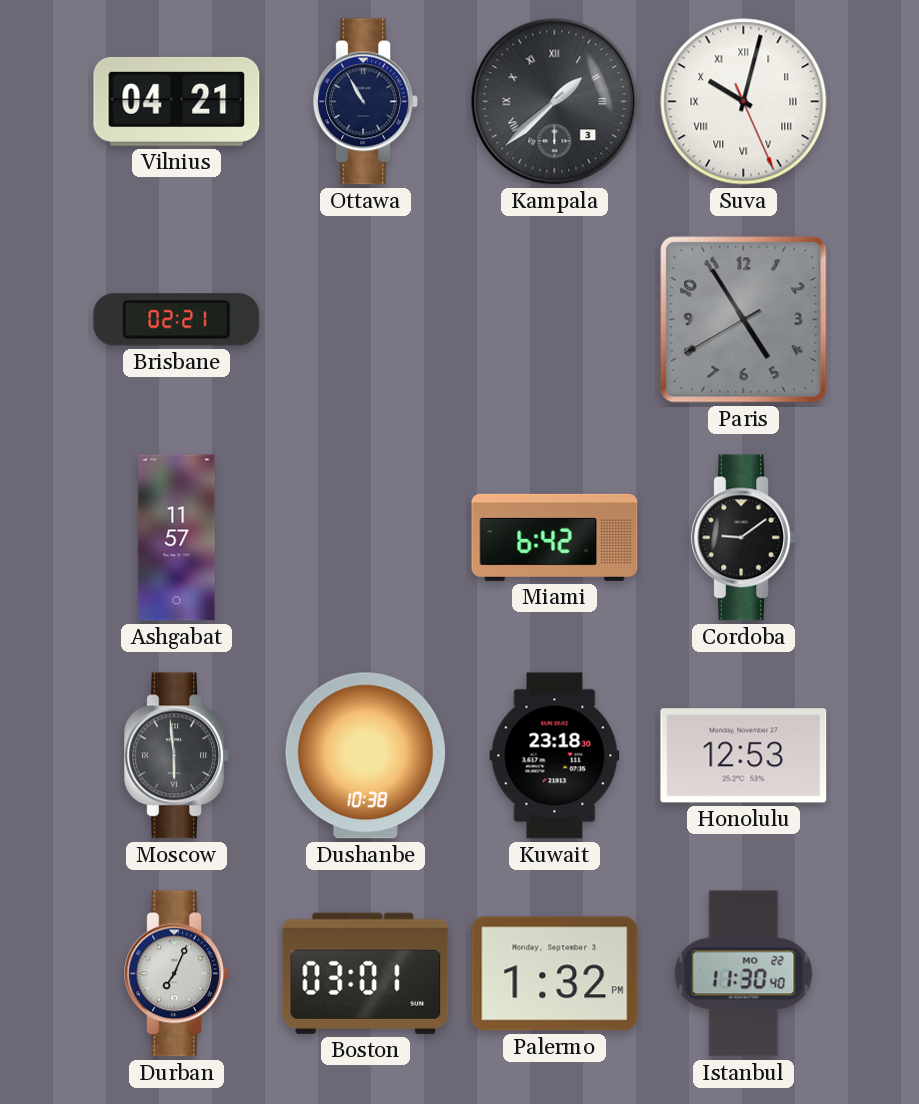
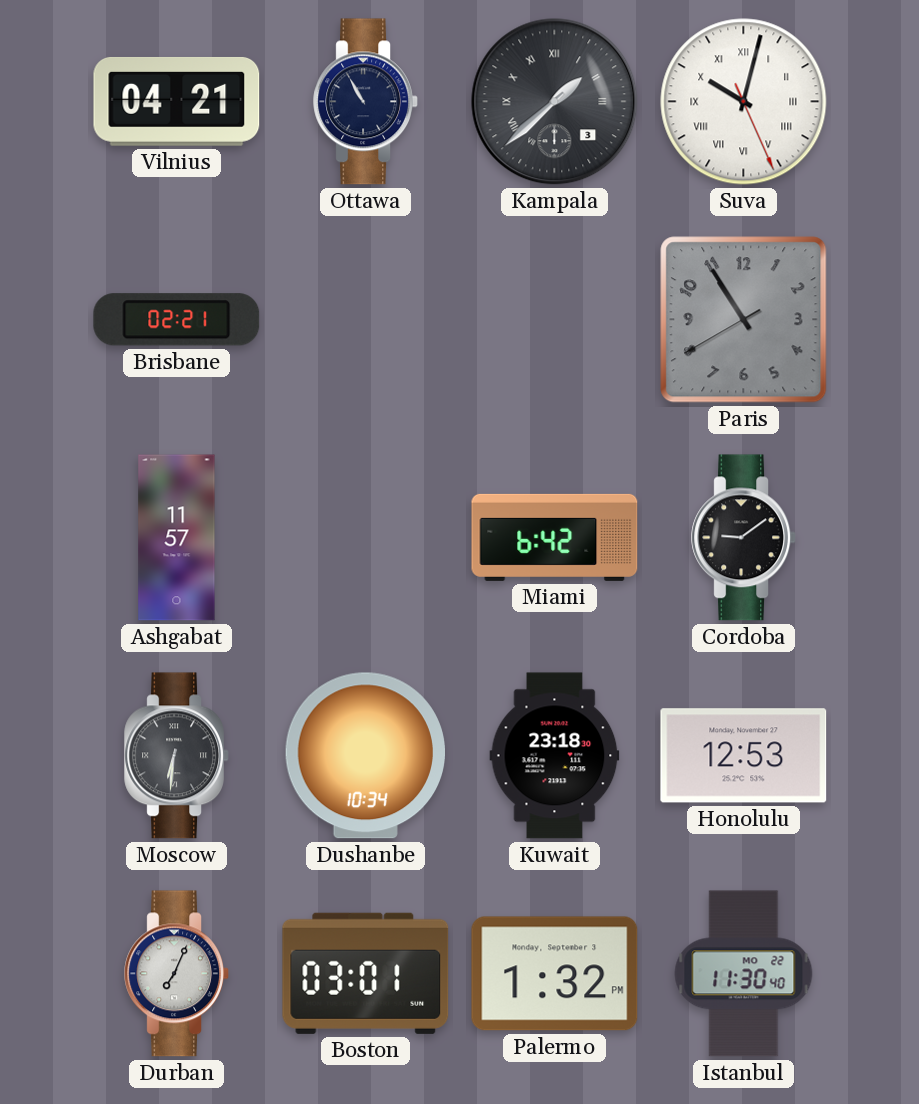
Paris: 4:54 -> 10:54 (744, 320)
Moscow: 5:59 -> 6:31 (176, 756)
Dushanbe: 10:38 -> 10:34 (365, 756)
